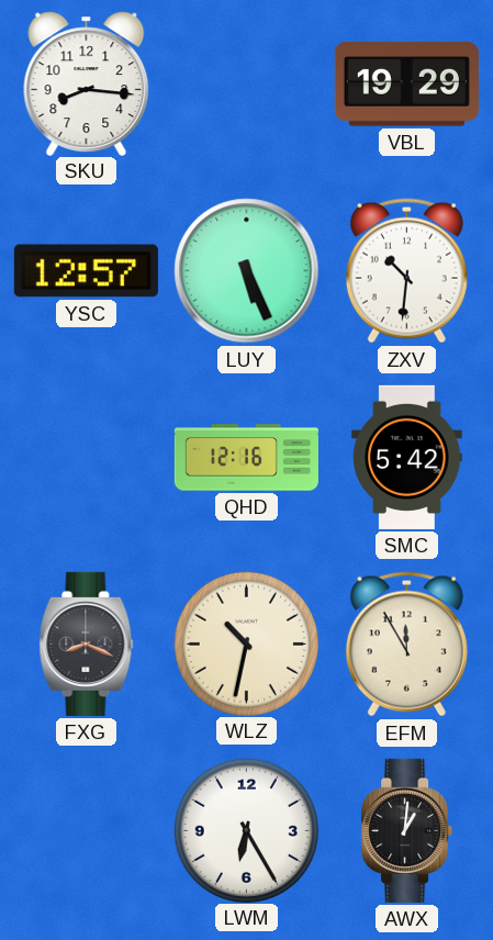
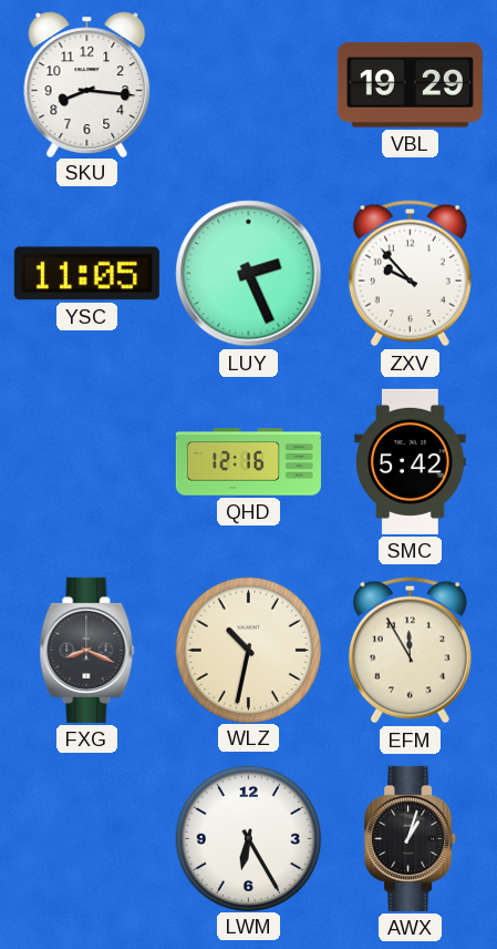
YSC: 12:57 -> 11:05 (86, 274)
LUY: 5:26 -> 2:26 (249, 274)
ZXV: 10:31 -> 9:53 (410, 274)
AWX: 1:01 -> 1:03 (411, 838)
